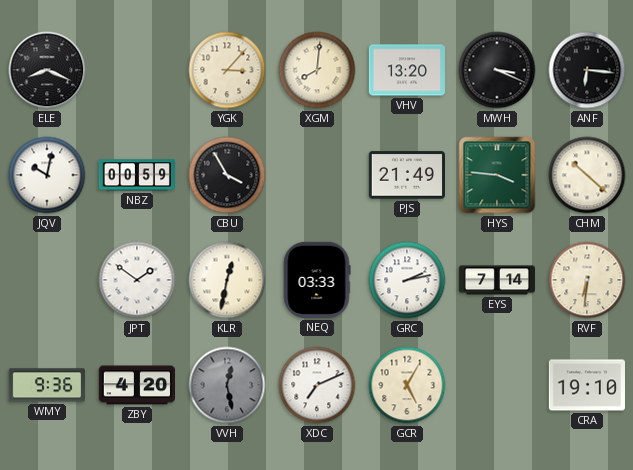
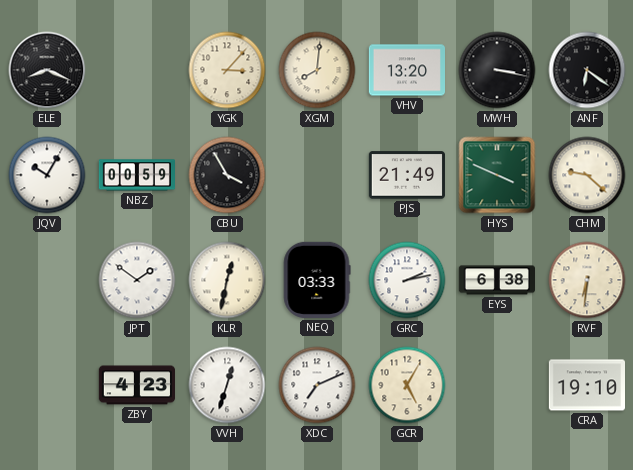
MWH: 3:19 -> 3:17 (497, 70)
ANF: 6:16 -> 6:21 (587, 70)
JQV: 10:02 -> 10:05 (47, 175)
HYS: 3:46 -> 3:49 (497, 175)
CHM: 10:22 -> 9:22 (587, 175)
EYS: 7:14 -> 6:38 (496, 280)
WMY: 9:36 -> none (46, 385)
ZBY: 4:20 -> 4:23 (136, 385)
VVH: 12:28 -> 12:33 (227, 385)
VVH dial: grey -> white (227, 385)
